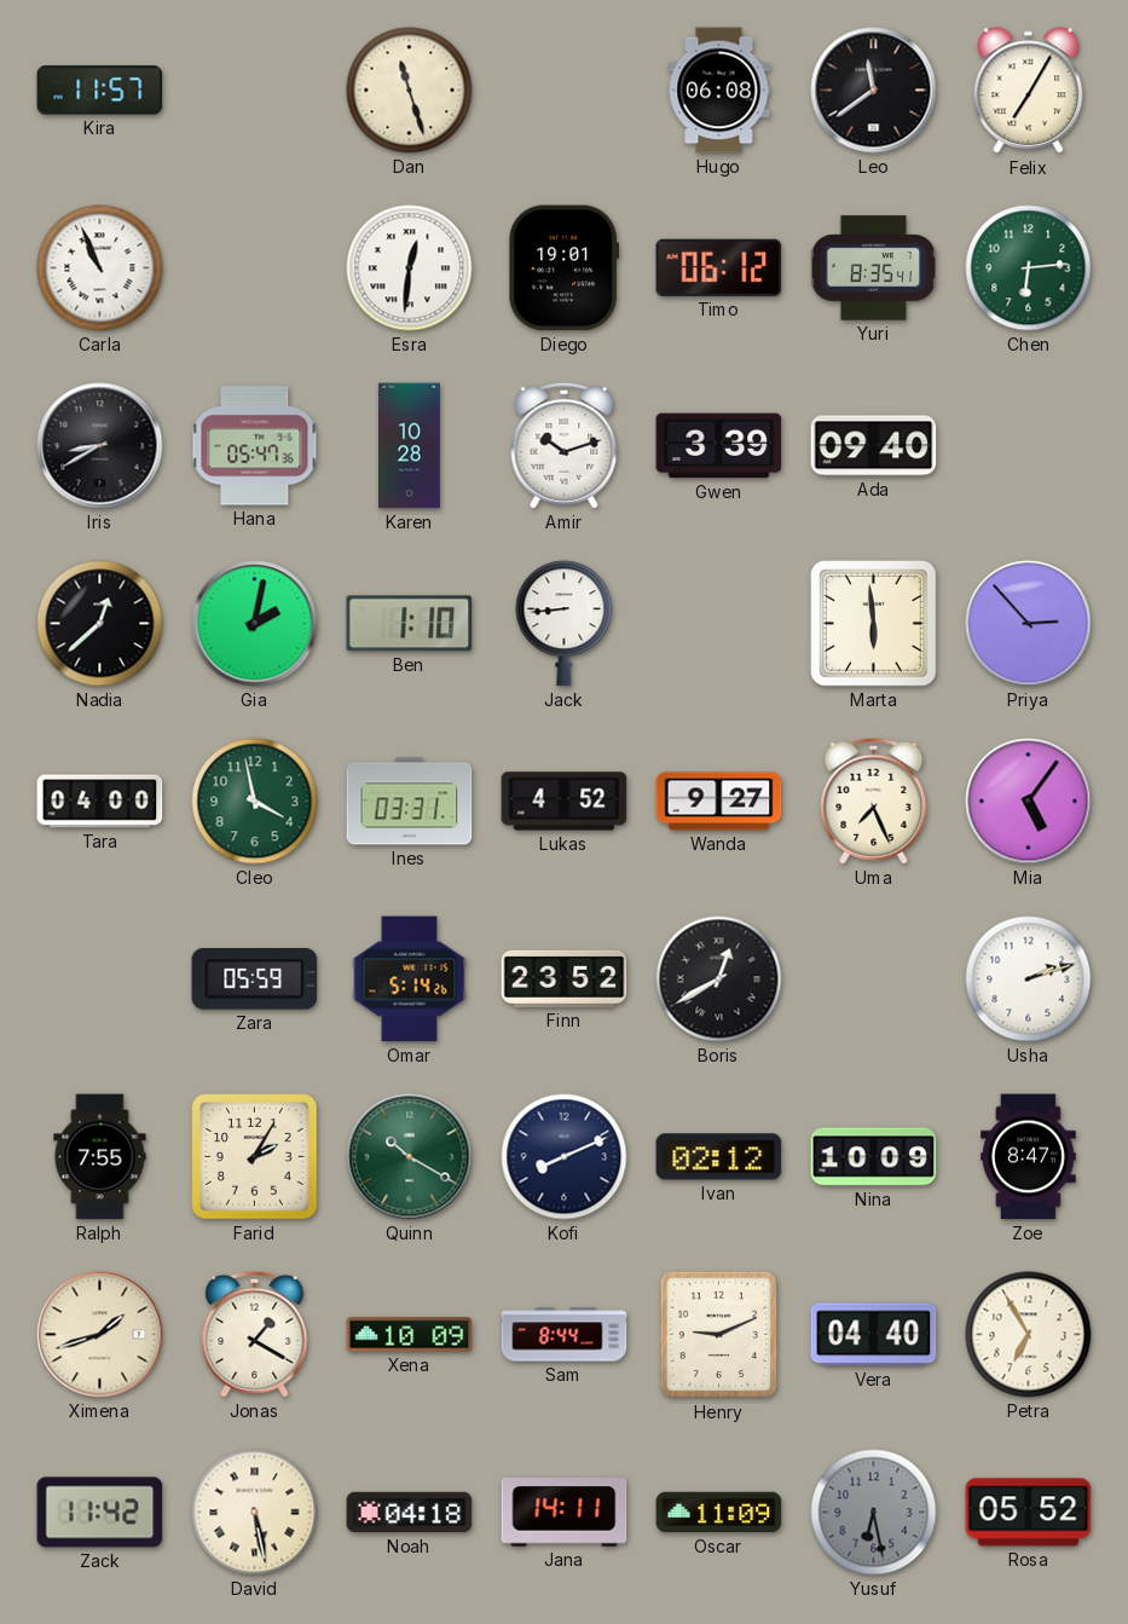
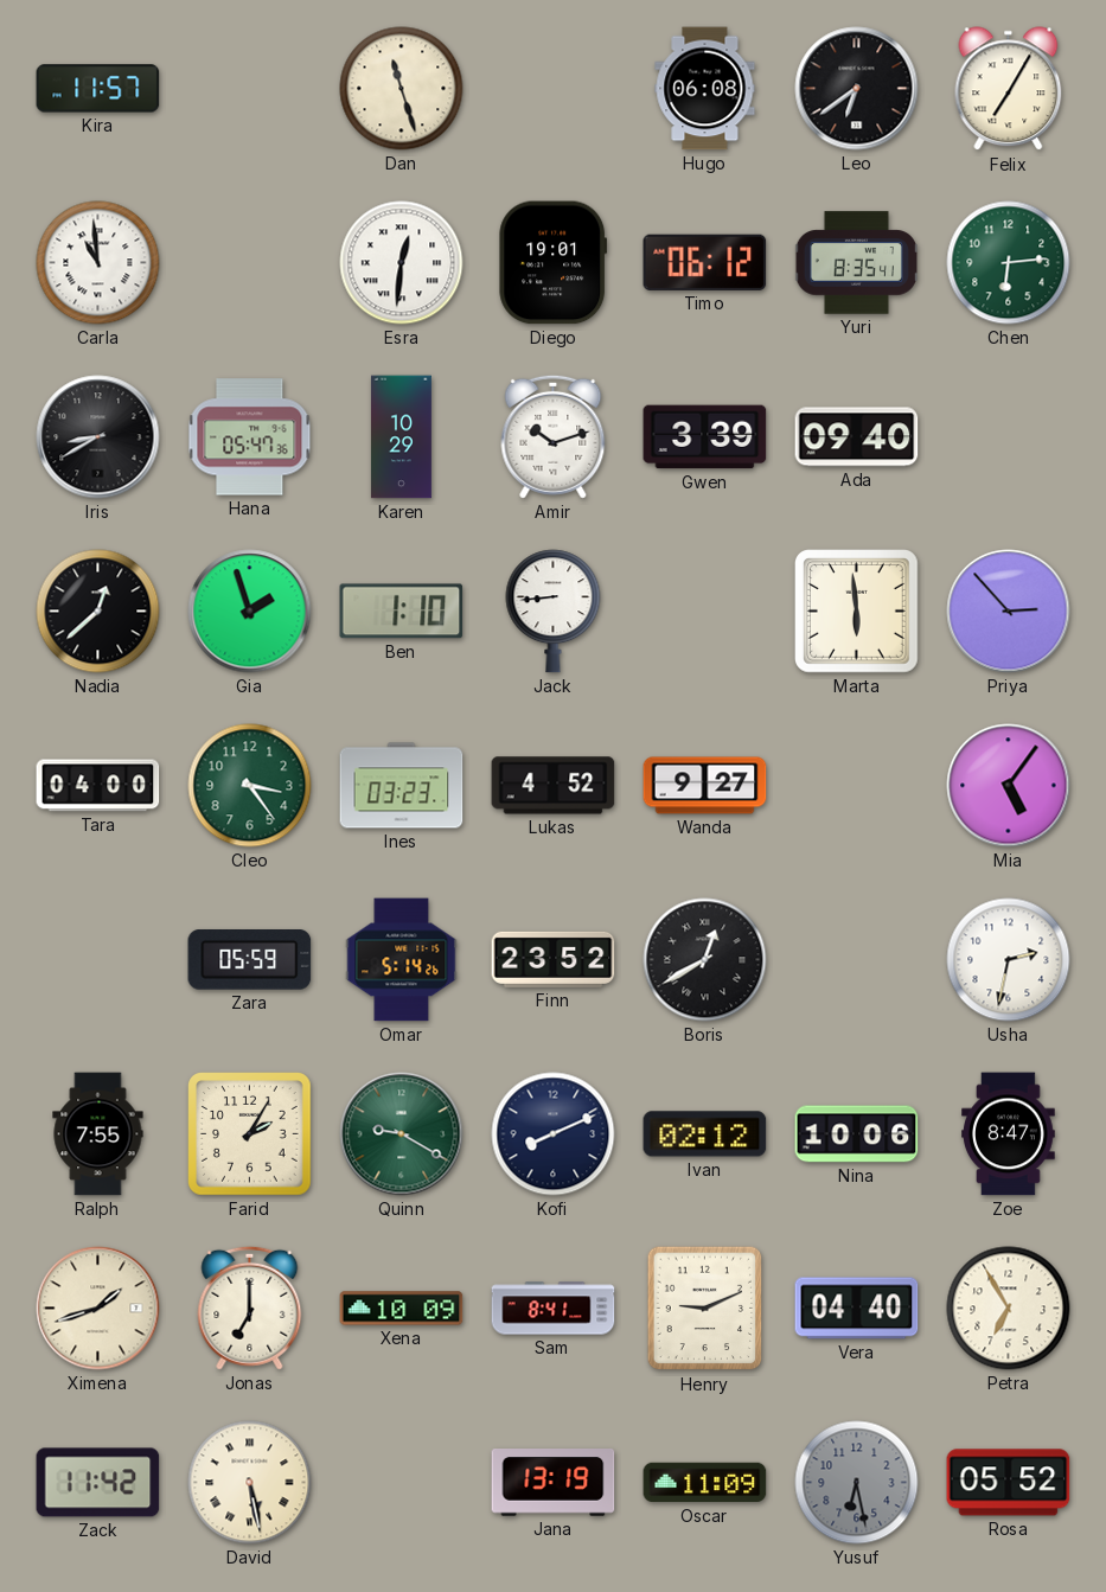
Leo: 11:39 -> 6:39 (857, 89)
Carla: 10:56 -> 10:59 (98, 263)
Karen: 10:28 -> 10:29 (401, 437)
Gia: 2:02 -> 1:57 (250, 612)
Cleo: 3:58 -> 3:24 (250, 786)
Ines: 03:31 -> 03:23 (402, 786)
Uma: 7:26 -> none (874, 801)
Usha: 2:12 -> 2:32 (1009, 960)
Quinn: 10:20 -> 9:20 (402, 1134)
Nina: 10:09 -> 10:06 (857, 1134)
Jonas: 1:20 -> 7:00 (250, 1308)
Sam: 8:44 -> 8:41 (554, 1309)
Noah: 04:18 -> none (410, 1513)
Jana: 14:11 -> 13:19 (554, 1483)
